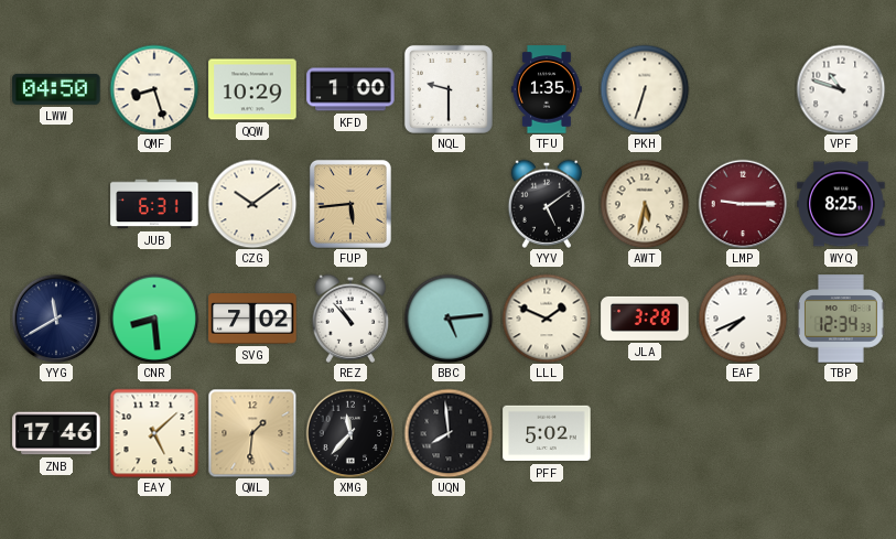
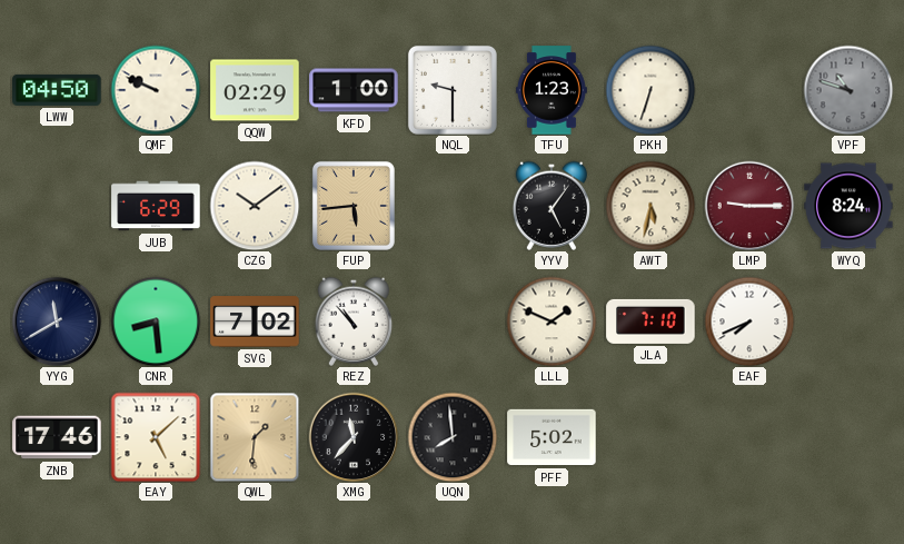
QMF: 8:27 -> 9:49 (156, 90)
QQW: 10:29 -> 02:29 (255, 90)
TFU: 1:35 -> 1:23 (552, 90)
VPF dial: white -> grey (848, 90)
JUB: 6:31 -> 6:29 (156, 206)
YYV: 5:09 -> 5:06 (550, 206)
WYQ: 8:25 -> 8:24 (848, 206)
BBC: 5:14 -> none (449, 319)
JLA: 3:28 -> 7:10 (650, 322)
TBP: 12:34 -> none (841, 319)
